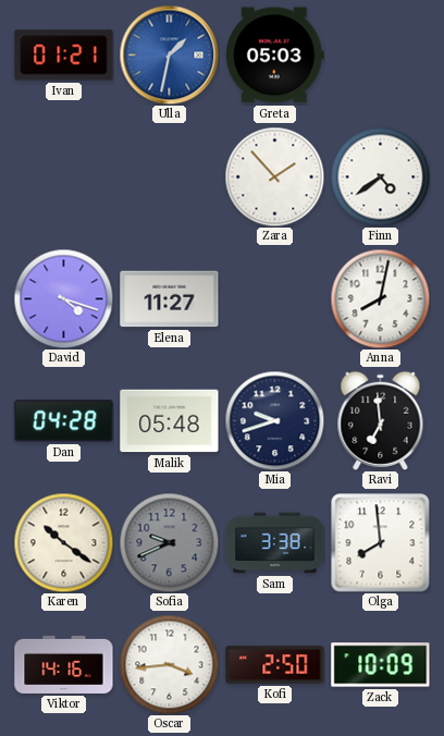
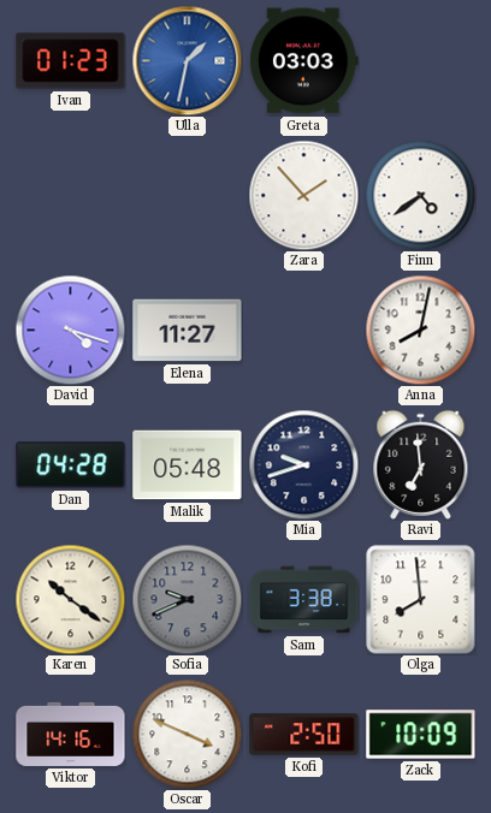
Ivan: 01:21 -> 01:23 (71, 61)
Greta: 05:03 -> 03:03 (304, 61)
Oscar: 3:44 -> 3:49 (187, 734)
